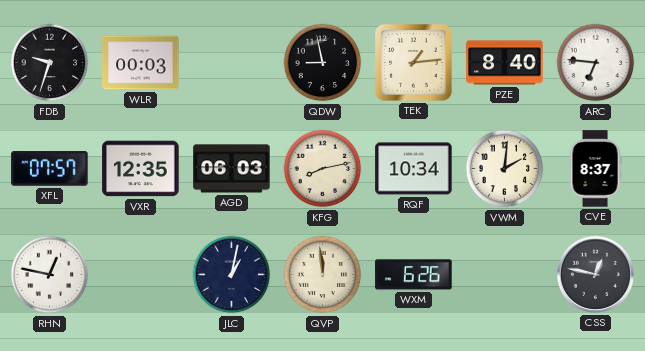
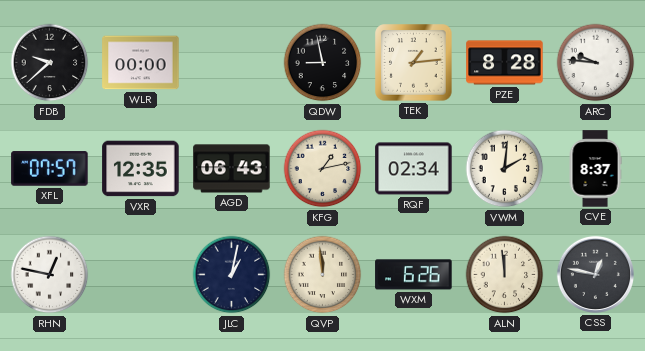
FDB: 9:33 -> 9:38 (50, 63)
WLR: 00:03 -> 00:00 (141, 63)
PZE: 8:40 -> 8:28 (505, 63)
ARC: 6:46 -> 9:46 (596, 63)
AGD: 06:03 -> 06:43 (232, 169)
KFG: 8:13 -> 1:13 (323, 169)
RQF: 10:34 -> 02:34 (414, 169)
ALN: none -> 11:59 (505, 275)
